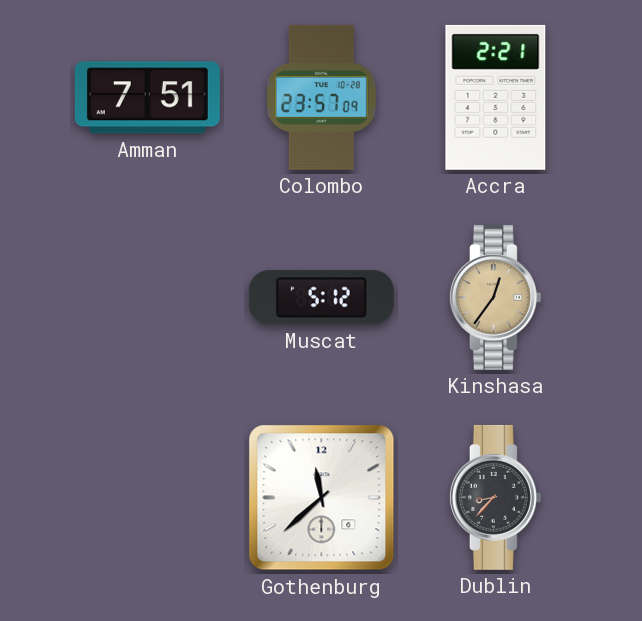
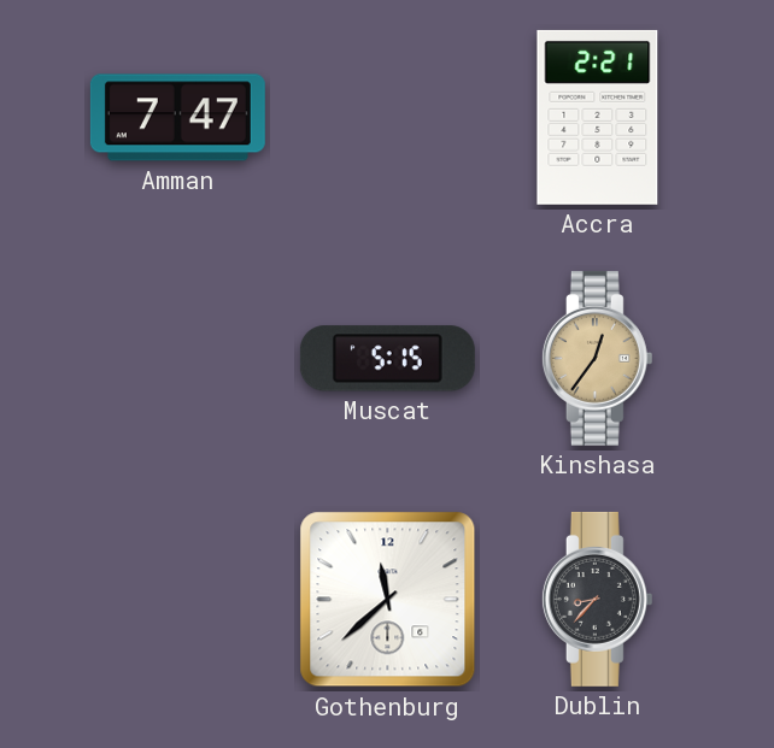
Amman: 7:51 -> 7:47 (177, 118)
Colombo: 23:57 -> none (321, 97)
Muscat: 5:12 -> 5:15 (387, 359)
